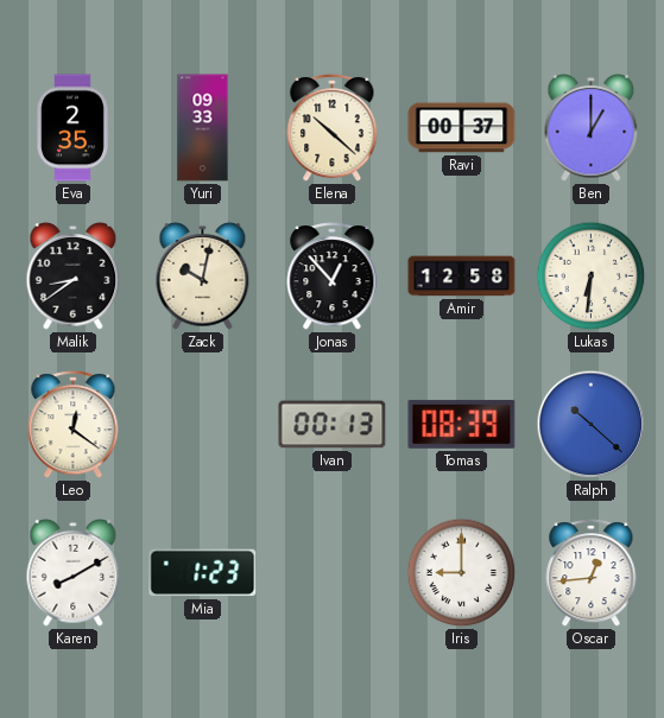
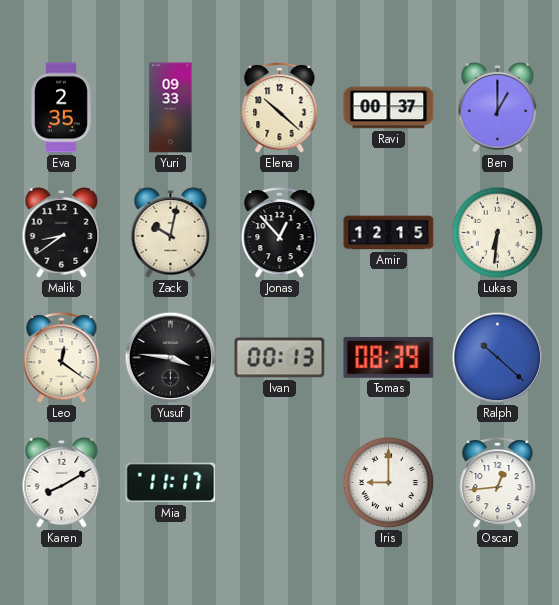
Amir: 12:58 -> 12:15 (389, 233)
Yusuf: none -> 3:46 (171, 358)
Mia: 1:23 -> 11:17 (171, 483)
